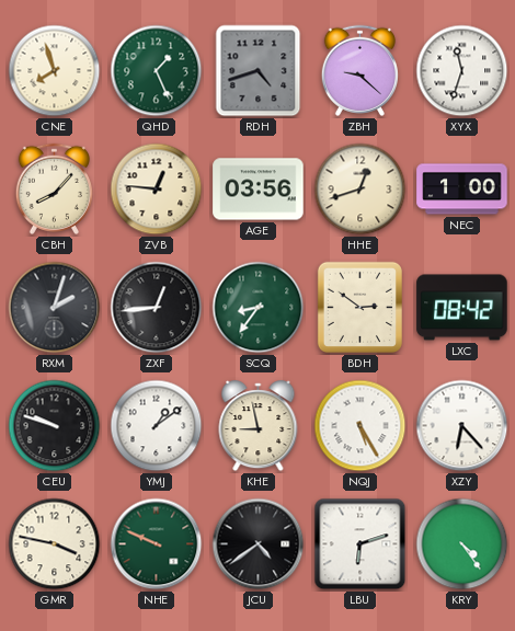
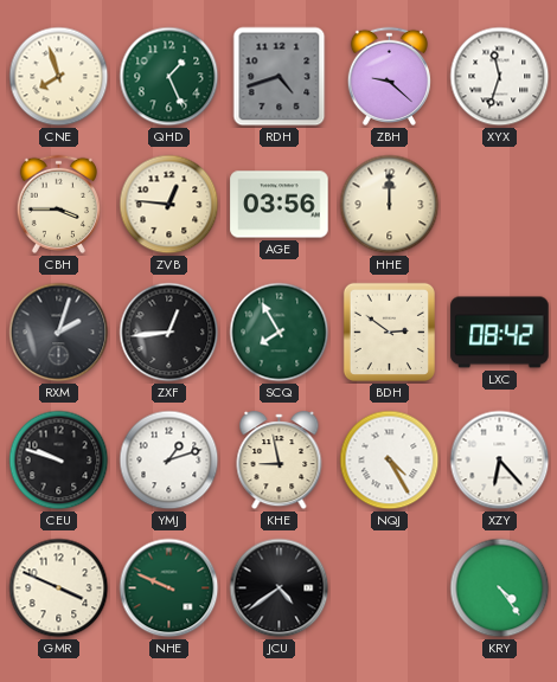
CBH: 8:07 -> 3:45 (58, 204)
HHE: 12:42 -> 12:00 (390, 205)
NEC: 1:00 -> none (462, 190)
SCQ: 8:36 -> 7:55 (280, 333)
YMJ: 1:09 -> 1:12 (169, 461)
NQJ: 5:25 -> 4:25 (390, 461)
GMR: 3:47 -> 3:49 (59, 588)
LBU: 6:12 -> none (360, 544)
